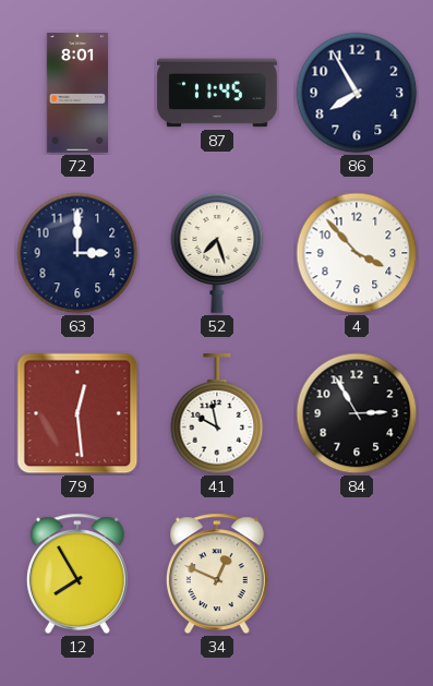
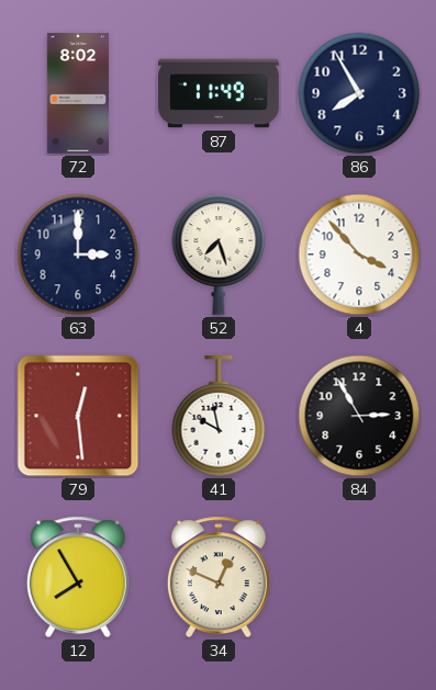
72: 8:01 -> 8:02 (77, 93)
87: 11:45 -> 11:49 (219, 93)
